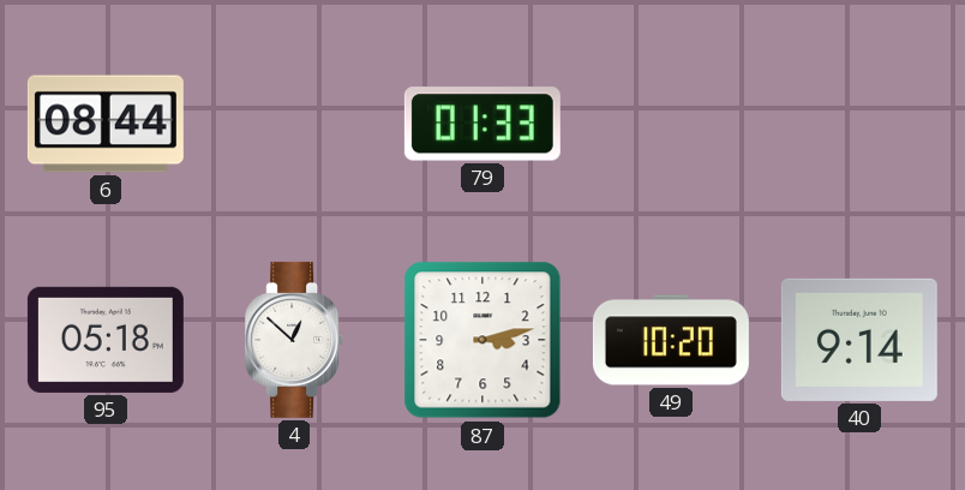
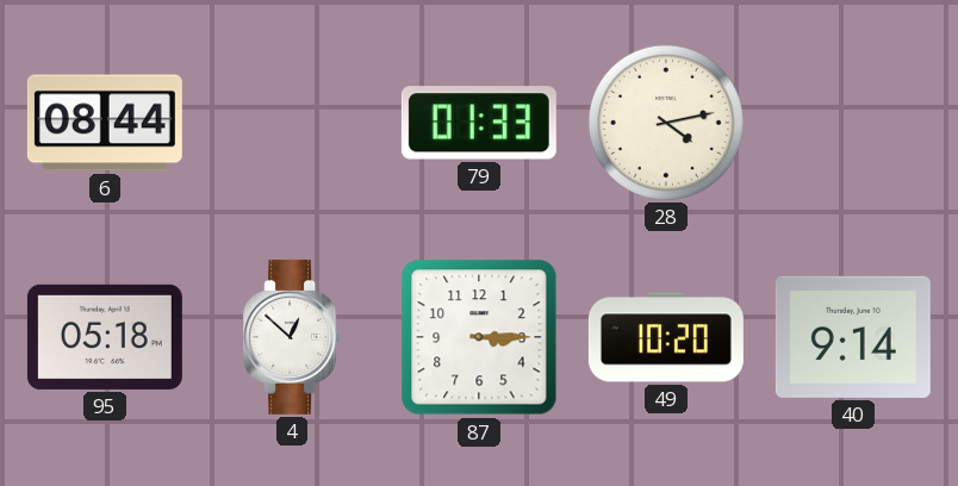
28: none -> 4:13 (666, 123)
87: 3:13 -> 3:15 (479, 337)
